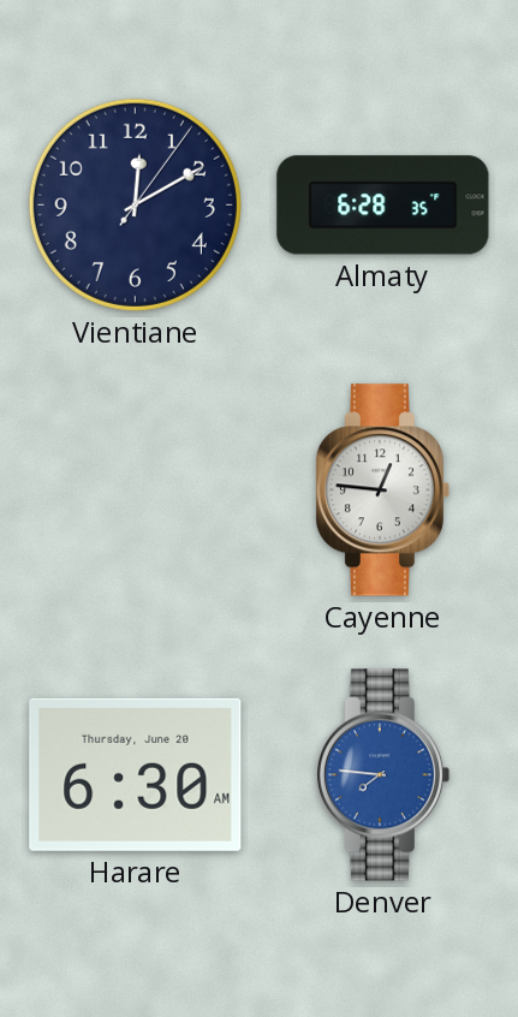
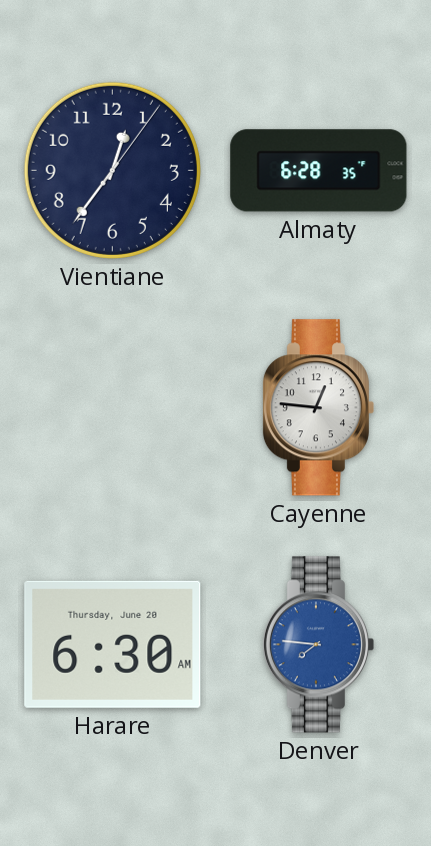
Vientiane: 12:10 -> 12:36 (112, 170)
